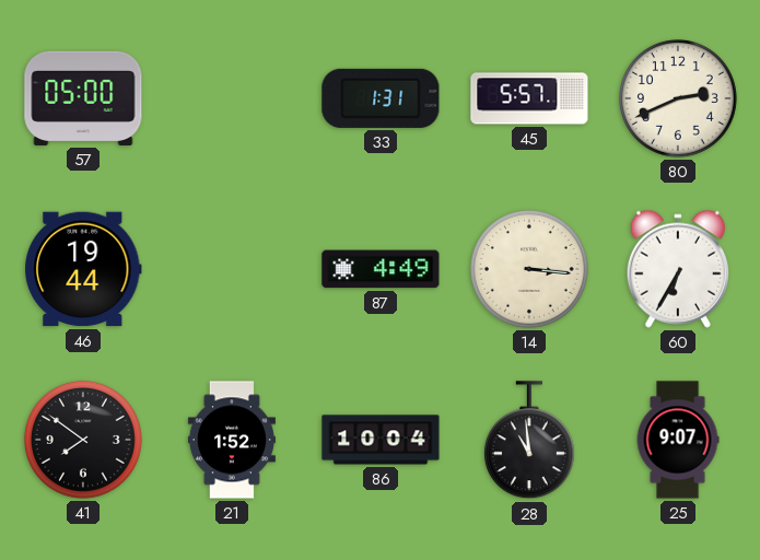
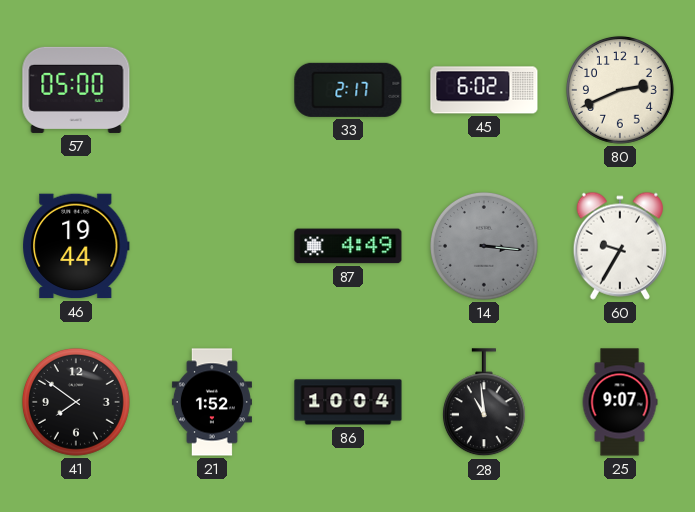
33: 1:31 -> 2:17 (348, 90)
45: 5:57 -> 6:02 (484, 90)
14 dial: cream -> grey (484, 246)
60: 6:35 -> 9:35 (620, 246)
